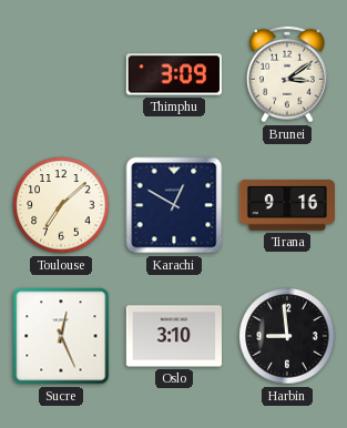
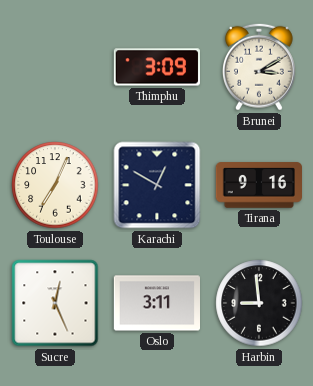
Brunei: 3:09 -> 3:10 (259, 67)
Toulouse: 7:08 -> 7:04 (55, 185)
Oslo: 3:10 -> 3:11 (156, 303)
